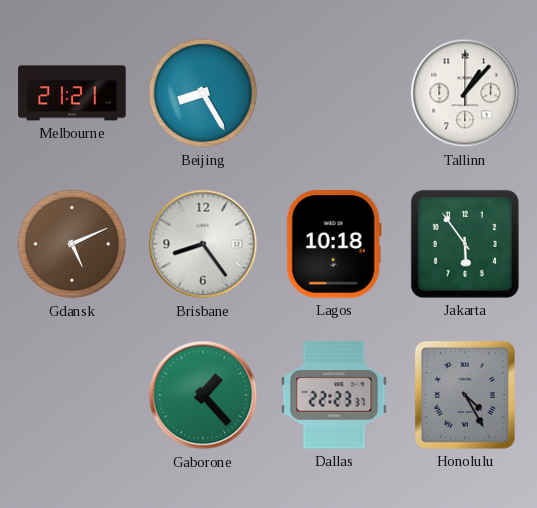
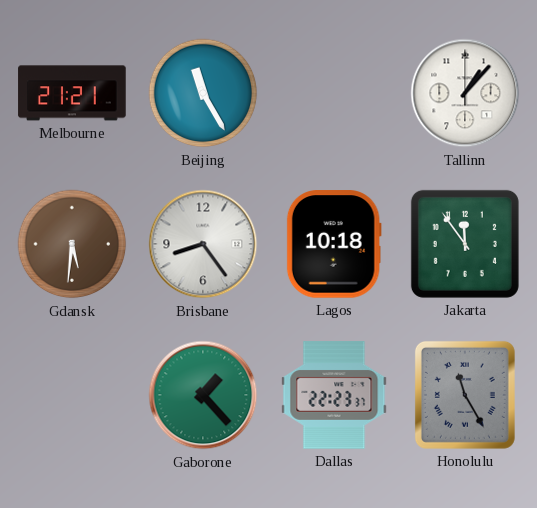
Beijing: 8:25 -> 11:25 (203, 93)
Gdansk: 5:11 -> 5:31 (72, 244)
Jakarta: 5:54 -> 11:54 (465, 244)
Honolulu: 4:25 -> 11:25 (465, 395)
